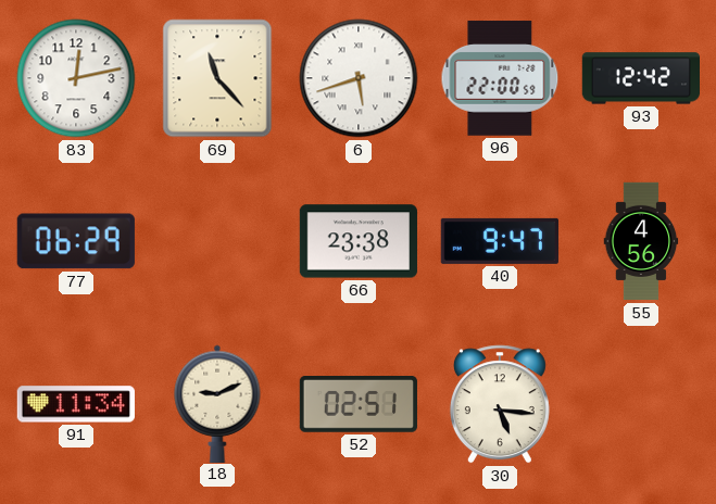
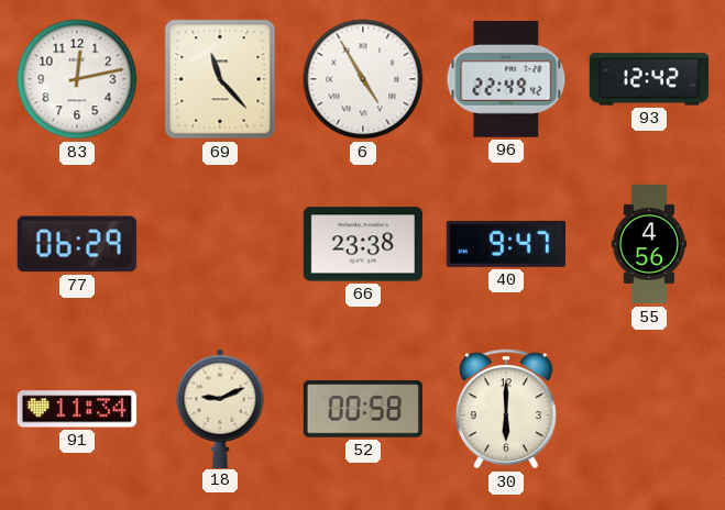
6: 5:42 -> 4:55 (363, 79)
96: 22:00 -> 22:49 (506, 79)
52: 02:51 -> 00:58 (363, 410)
30: 5:16 -> 6:00 (506, 409)
